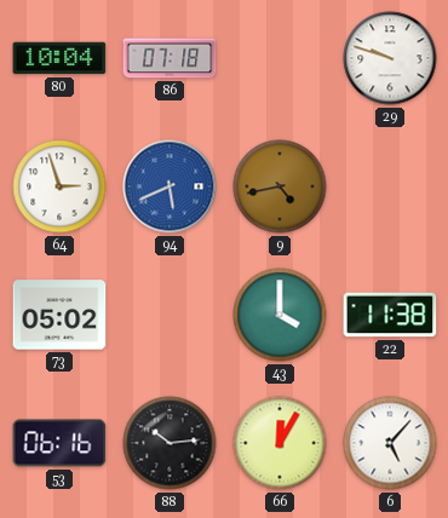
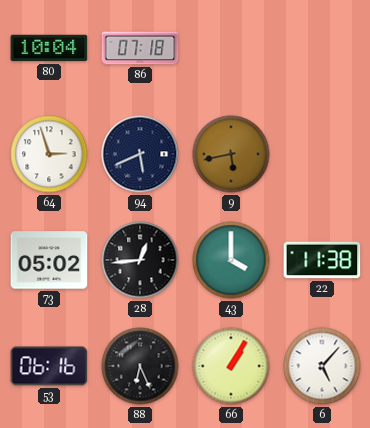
29: 9:48 -> none (390, 58)
94 dial: blue -> navy (140, 154)
9: 4:43 -> 5:43 (231, 154)
28: none -> 12:44 (140, 260)
88: 10:14 -> 6:26 (140, 366)
66: 12:05 -> 1:05 (231, 366)
